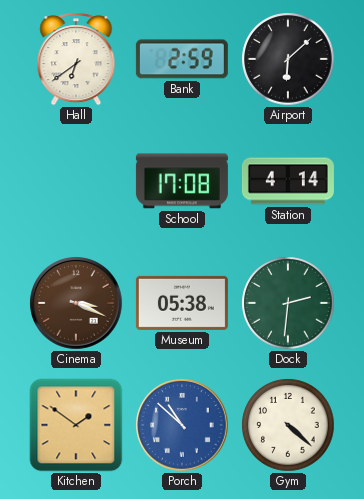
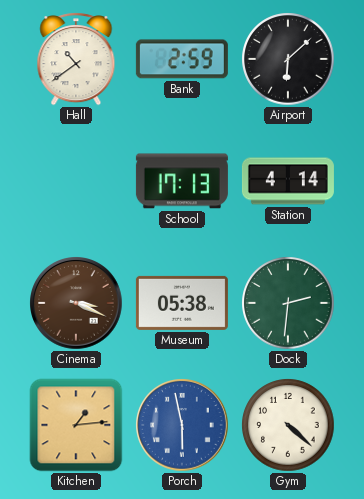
Hall: 6:39 -> 10:39 (76, 59)
School: 17:08 -> 17:13 (182, 181)
Kitchen: 1:51 -> 1:14 (76, 425)
Porch: 10:52 -> 5:58 (183, 426)
